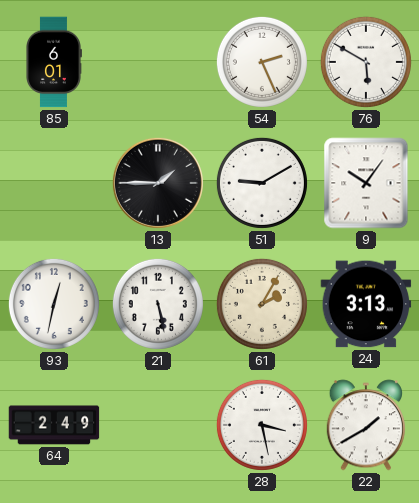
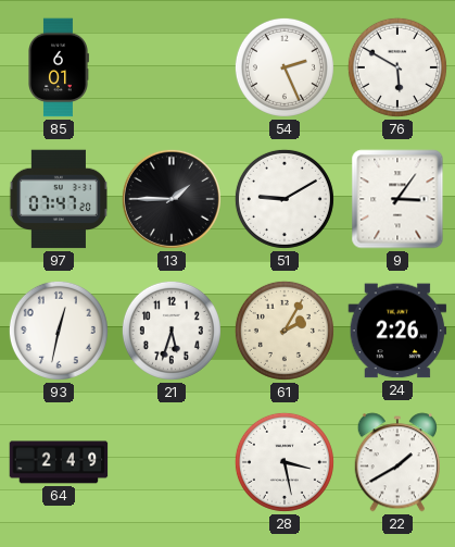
97: none -> 07:47 (59, 199)
9: 10:06 -> 3:06 (397, 199)
21: 5:28 -> 5:33 (172, 331)
24: 3:13 -> 2:26 (397, 331)
